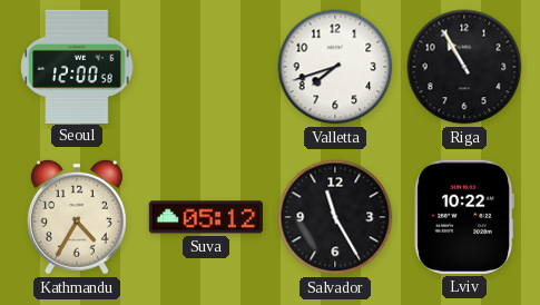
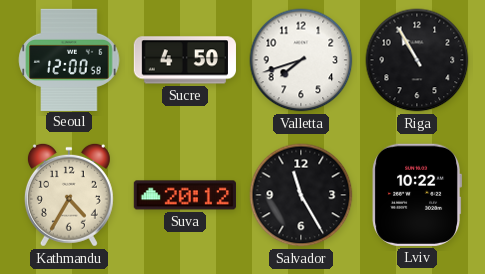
Sucre: none -> 4:50 (185, 60)
Suva: 05:12 -> 20:12 (185, 195)
